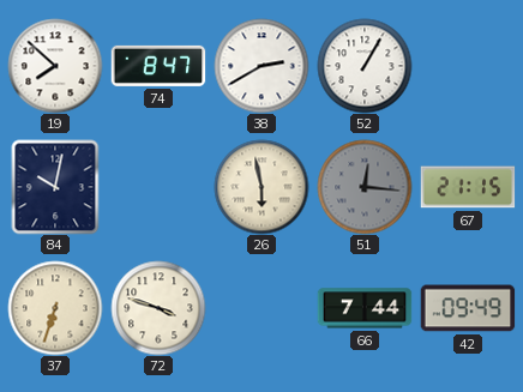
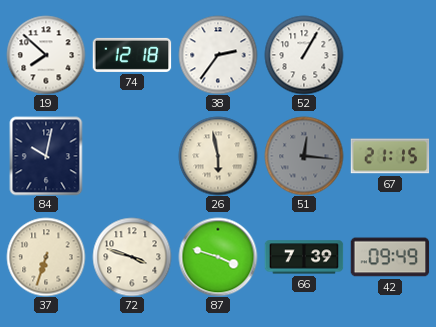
74: 8:47 -> 12:18 (132, 55)
38: 2:40 -> 2:36 (218, 55)
87: none -> 3:48 (218, 257)
66: 7:44 -> 7:39 (304, 257)
